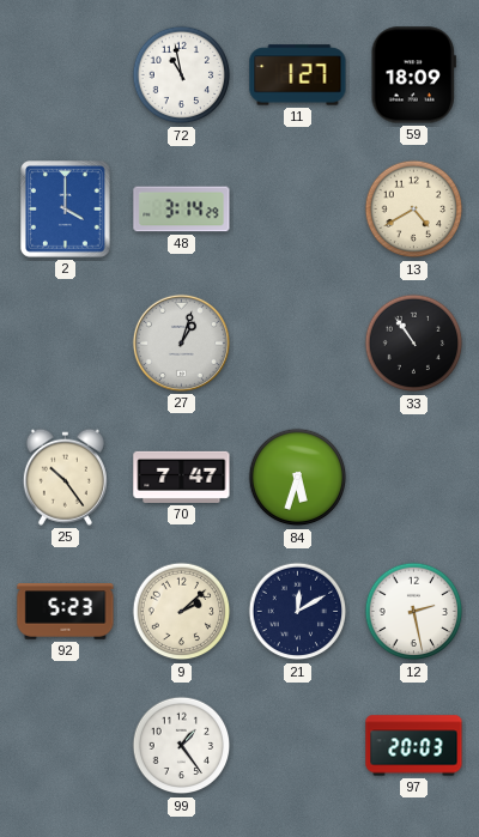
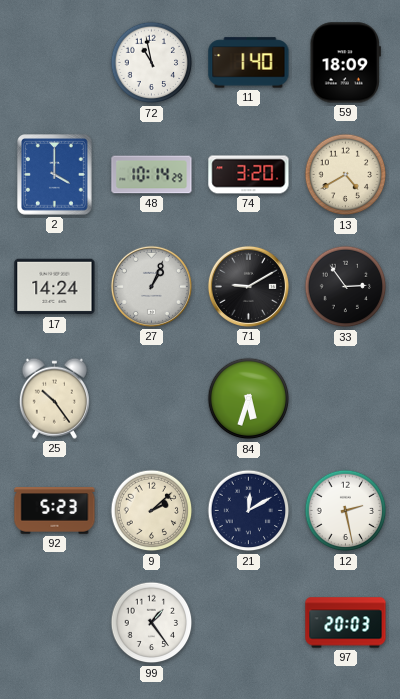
11: 1:27 -> 1:40 (249, 63)
48: 3:14 -> 10:14 (152, 175)
74: none -> 3:20 (249, 175)
17: none -> 14:24 (55, 287)
27: 1:03 -> 1:04 (151, 286)
71: none -> 9:10 (248, 286)
33: 10:54 -> 2:54 (346, 287)
70: 7:47 -> none (182, 477)
